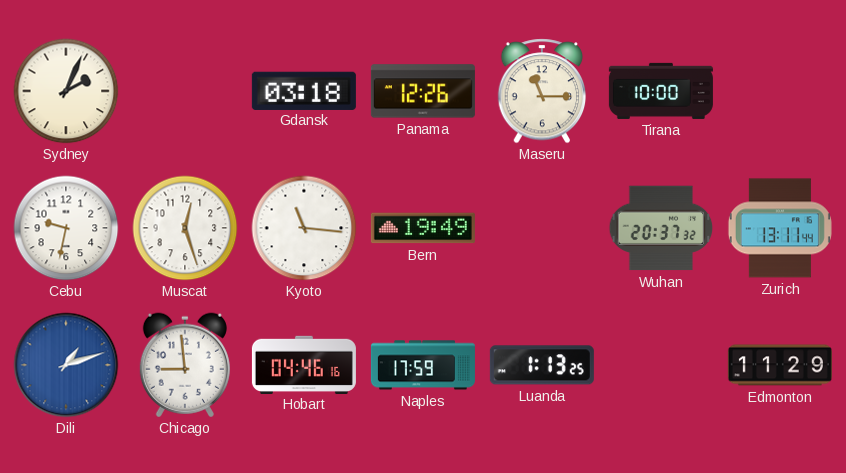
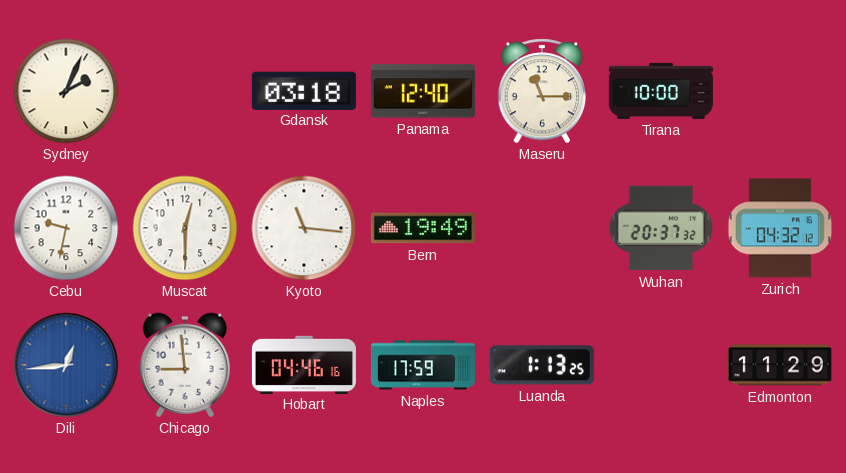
Panama: 12:26 -> 12:40 (423, 91)
Muscat: 12:27 -> 12:30 (185, 228)
Zurich: 13:11 -> 04:32 (780, 228)
Dili: 1:12 -> 12:44 (66, 365)
